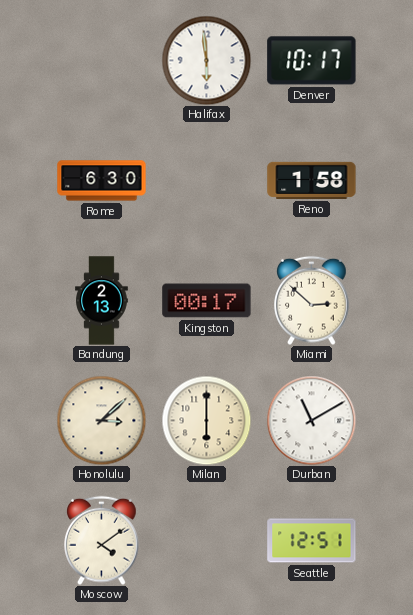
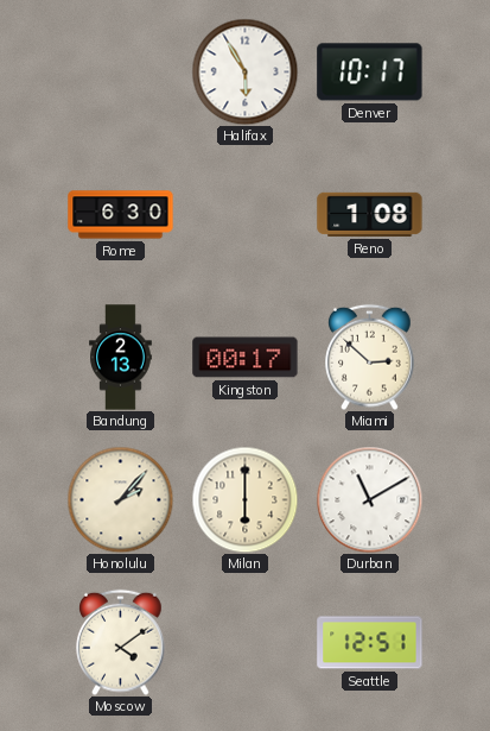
Halifax: 5:59 -> 5:55 (244, 71)
Reno: 1:58 -> 1:08 (370, 214)
Honolulu: 3:08 -> 2:07 (120, 499)
